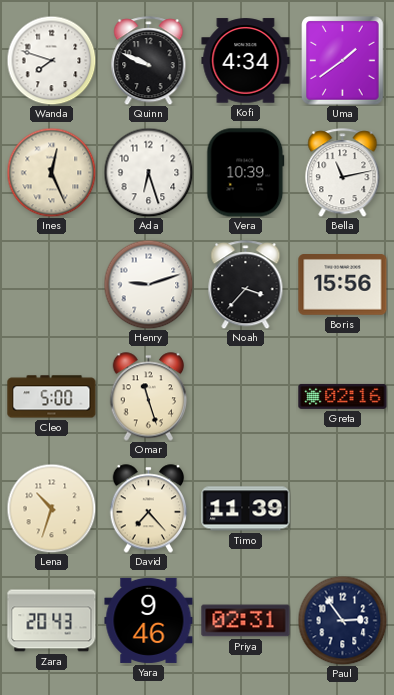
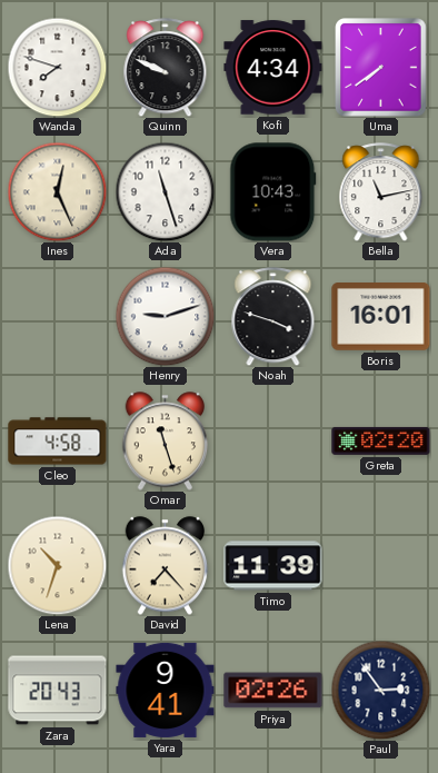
Uma: 1:39 -> 7:39 (381, 68)
Ada: 6:27 -> 11:27 (165, 191)
Vera: 10:39 -> 10:43 (273, 192)
Noah: 3:37 -> 3:48 (273, 317)
Boris: 15:56 -> 16:01 (381, 317)
Cleo: 5:00 -> 4:58 (58, 442)
Greta: 02:16 -> 02:20 (381, 440)
Yara: 9:46 -> 9:41 (166, 690)
Priya: 02:31 -> 02:26 (273, 691)
